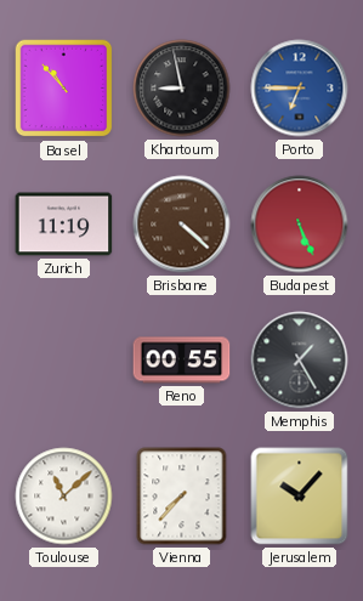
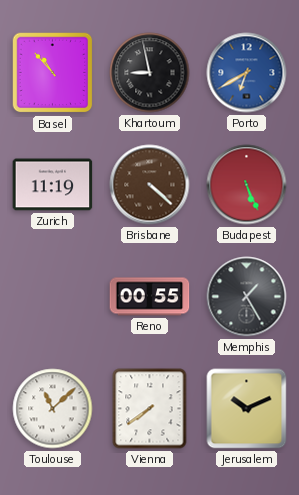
Porto: 6:45 -> 6:40 (247, 73)
Vienna: 7:37 -> 7:39 (150, 409)
Jerusalem: 10:07 -> 10:11 (247, 409)
